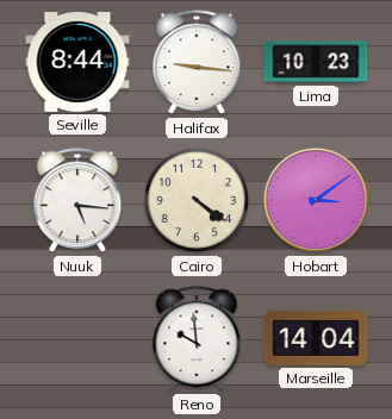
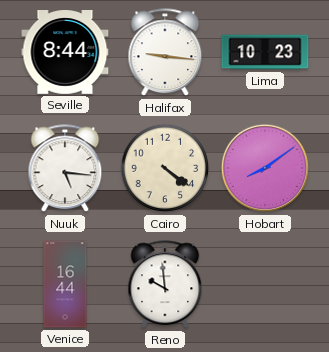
Hobart: 3:09 -> 8:09 (265, 168)
Venice: none -> 16:44 (65, 284)
Marseille: 14:04 -> none (316, 338)
